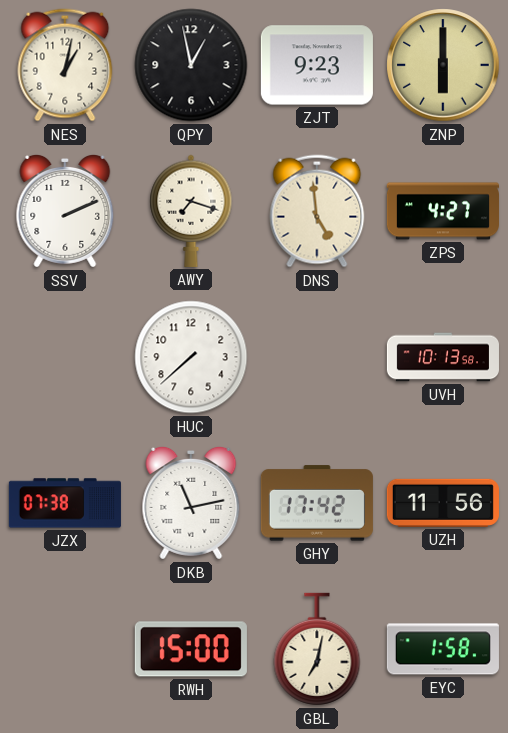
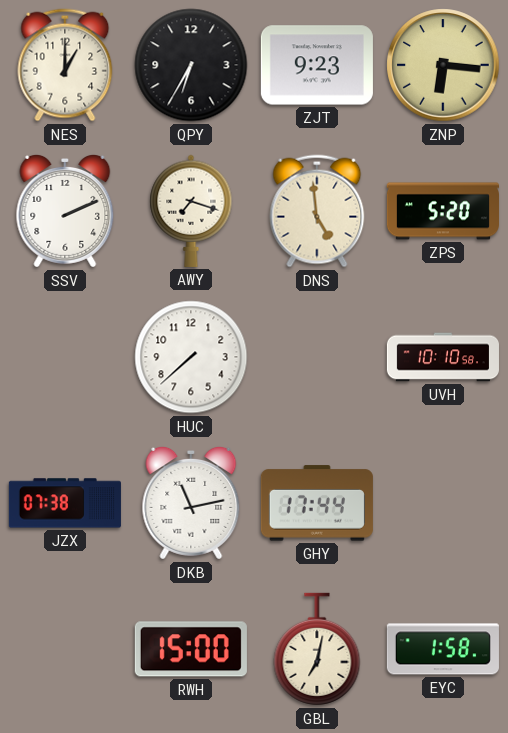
NES: 1:02 -> 1:00 (65, 65)
QPY: 12:58 -> 6:35 (191, 65)
ZNP: 6:00 -> 6:16 (443, 65)
ZPS: 4:27 -> 5:20 (443, 211)
UVH: 10:13 -> 10:10 (442, 357)
GHY: 17:42 -> 17:44 (317, 503)
UZH: 11:56 -> none (443, 503)
